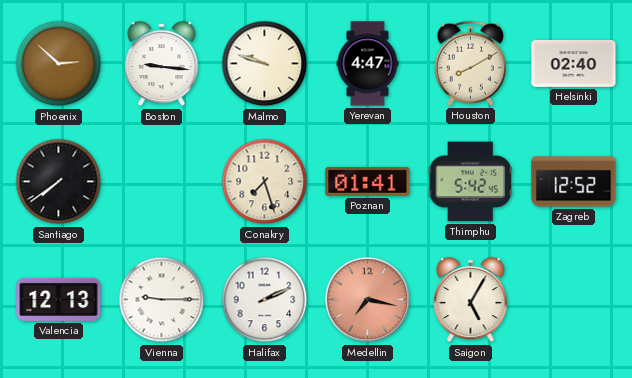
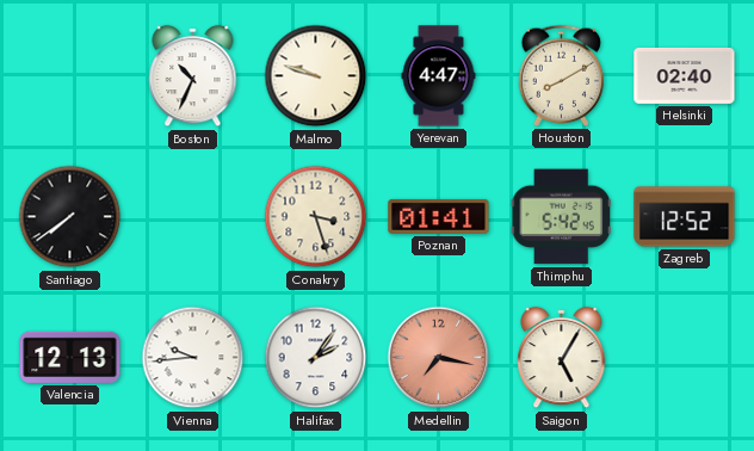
Phoenix: 2:52 -> none (59, 64)
Boston: 9:16 -> 10:34 (193, 76)
Conakry: 7:27 -> 3:27 (316, 217)
Vienna: 9:15 -> 9:44 (193, 358)
Halifax: 2:11 -> 2:06 (316, 358)
